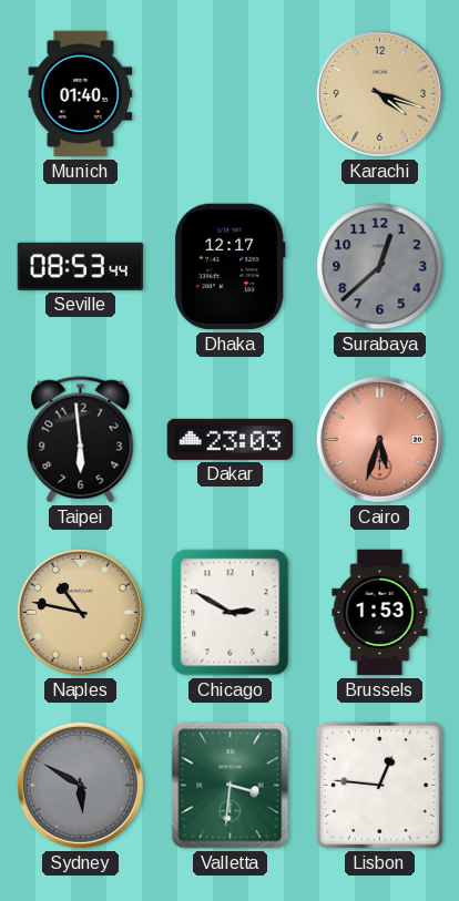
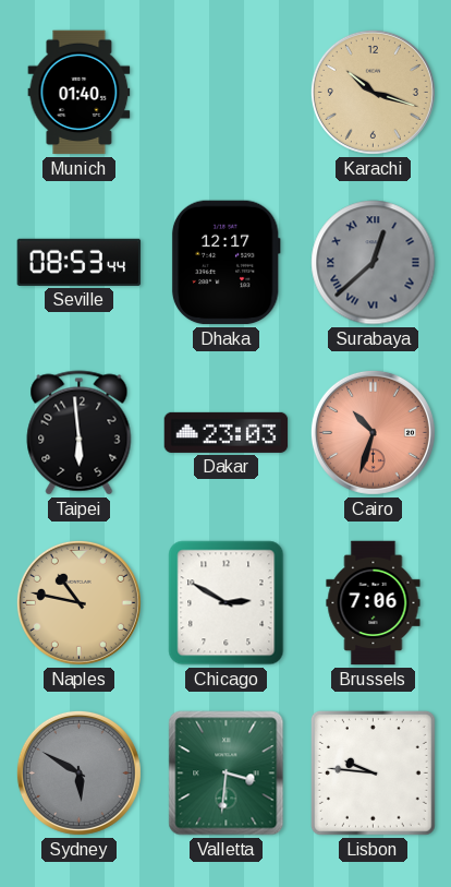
Karachi: 4:18 -> 10:18 (373, 92)
Surabaya numerals: Arabic -> Roman (374, 263)
Cairo: 5:33 -> 10:33 (373, 432)
Brussels: 1:53 -> 7:06 (374, 603)
Lisbon: 12:46 -> 9:46 (373, 772)
